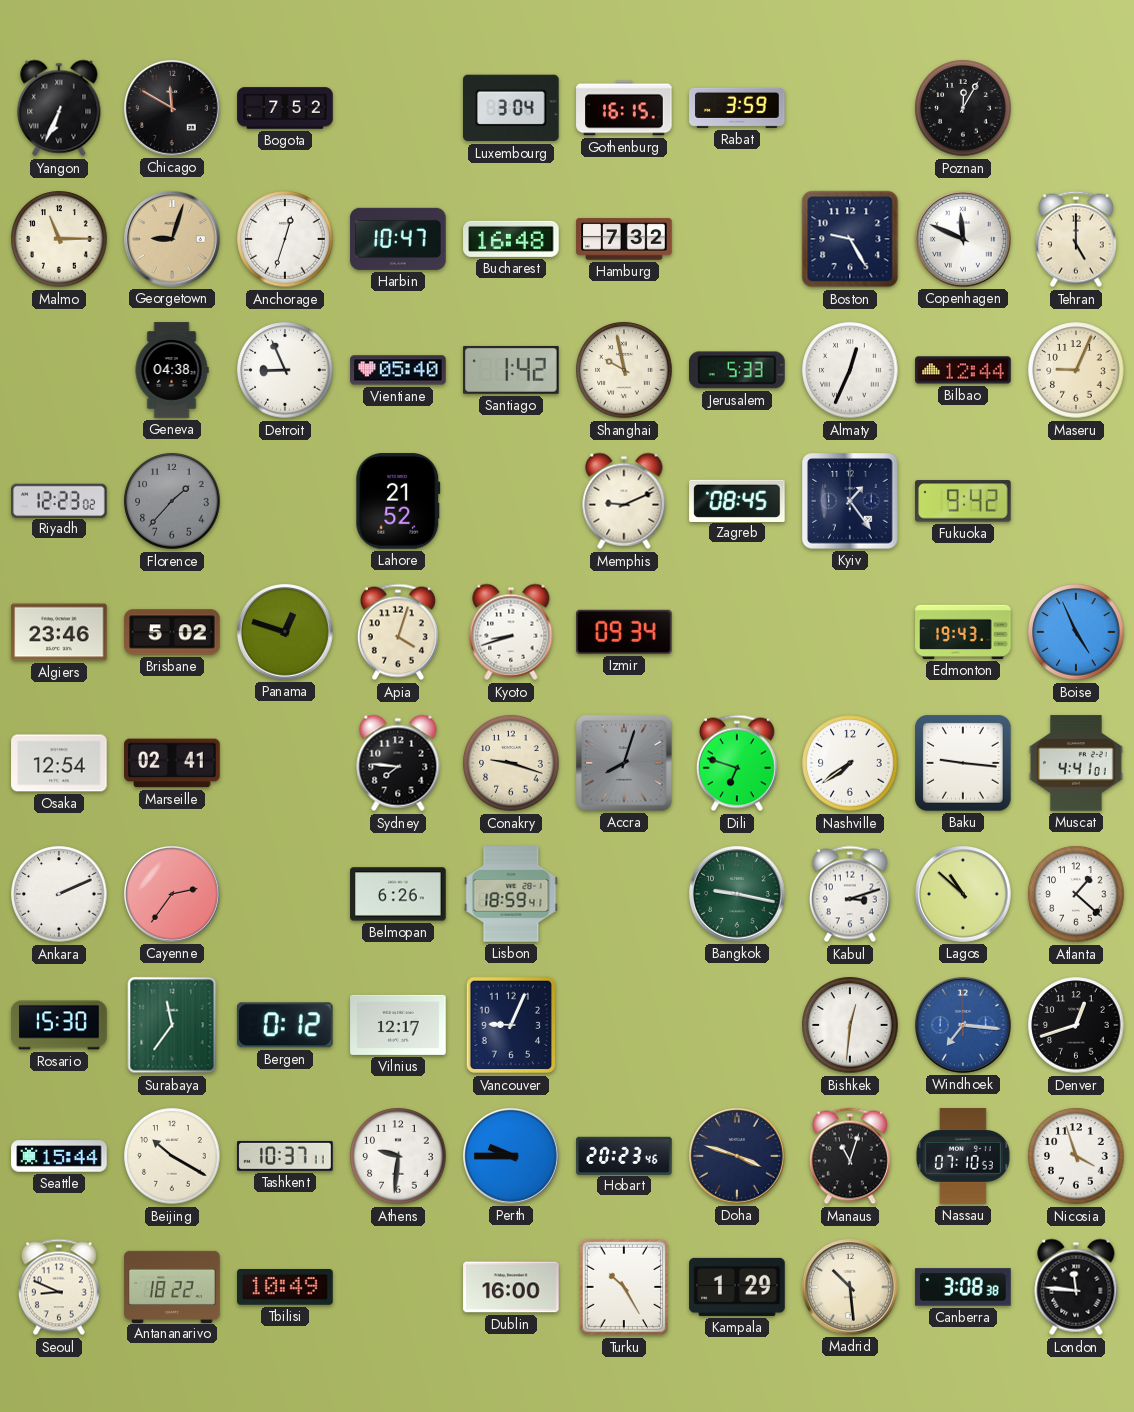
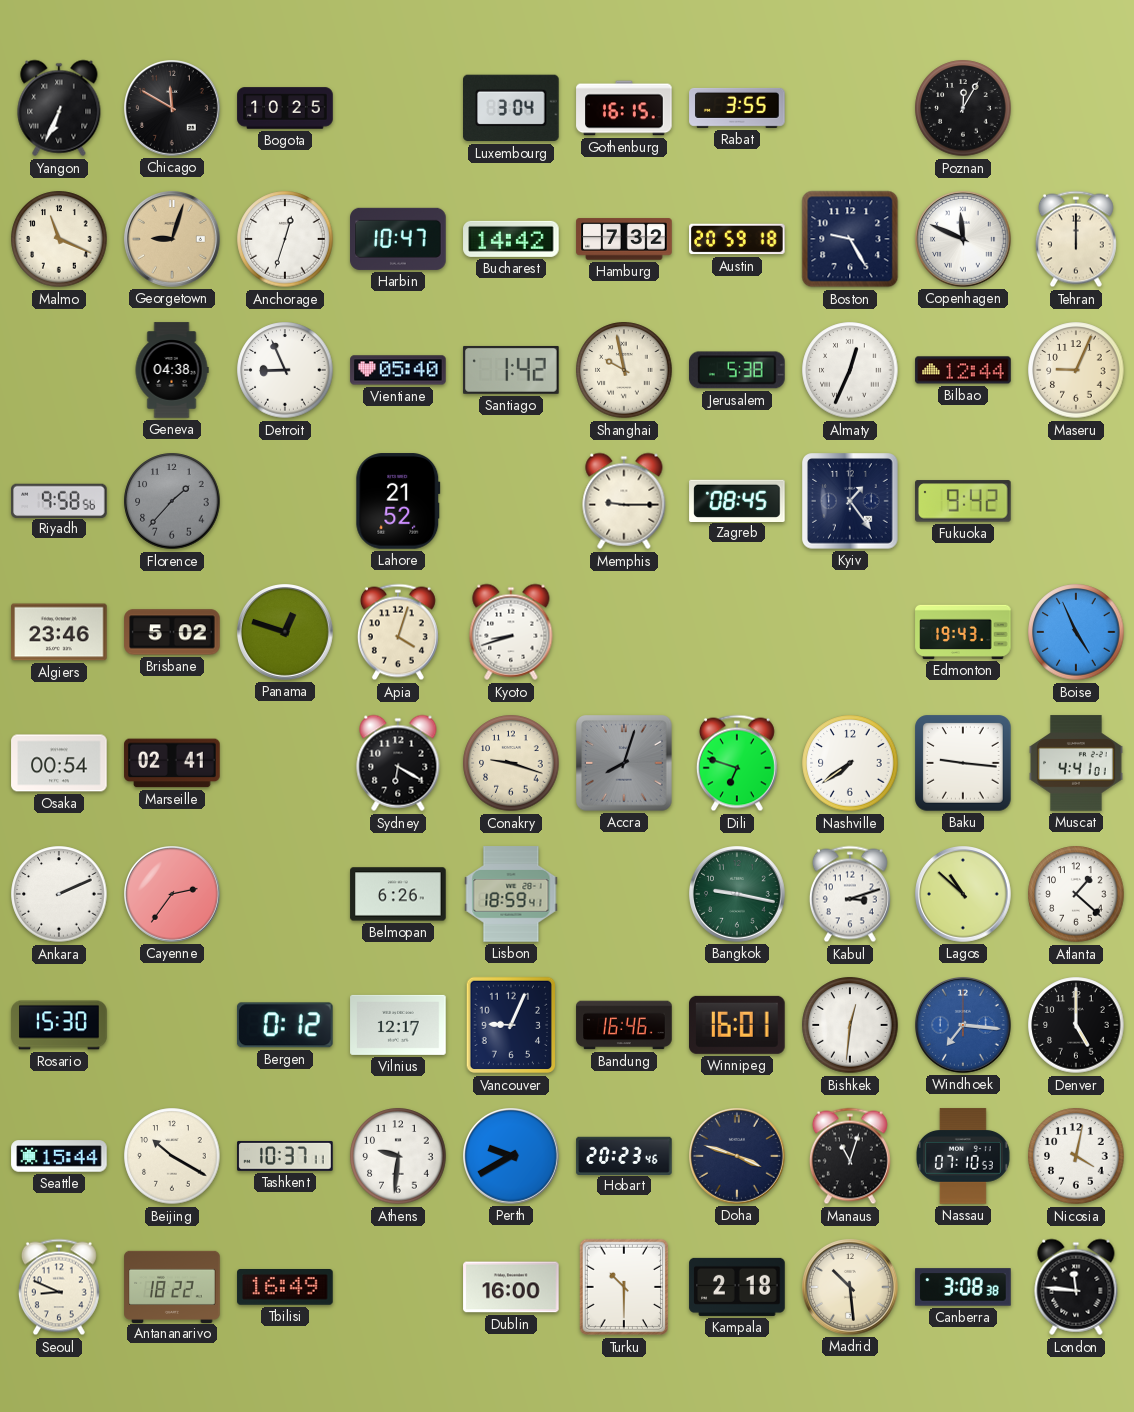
Bogota: 7:52 -> 10:25 (285, 108)
Rabat: 3:59 -> 3:55 (737, 108)
Malmo: 11:15 -> 11:19 (59, 239)
Bucharest: 16:48 -> 14:42 (511, 239)
Austin: none -> 20:59 (737, 239)
Tehran: 5:00 -> 12:00 (1076, 239)
Jerusalem: 5:33 -> 5:38 (738, 370)
Riyadh: 12:23 -> 9:58 (59, 500)
Memphis: 9:11 -> 9:15 (624, 501)
Izmir: 09:34 -> none (624, 632)
Osaka: 12:54 -> 00:54 (59, 763)
Sydney: 7:46 -> 6:20 (398, 763)
Surabaya: 11:36 -> none (172, 1025)
Bandung: none -> 16:46 (624, 1025)
Winnipeg: none -> 16:01 (737, 1025)
Denver: 12:42 -> 5:00 (1076, 1025)
Perth: 9:45 -> 9:40 (512, 1157)
Nicosia: 3:57 -> 4:02 (1076, 1156)
Tbilisi: 10:49 -> 16:49 (285, 1288)
Turku: 10:25 -> 10:30 (623, 1287)
Kampala: 1:29 -> 2:18 (737, 1287)
